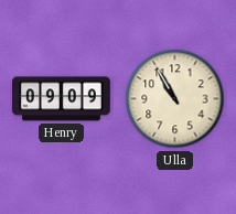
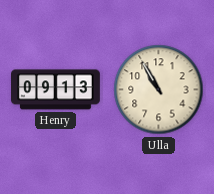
Henry: 09:09 -> 09:13 (56, 90)
